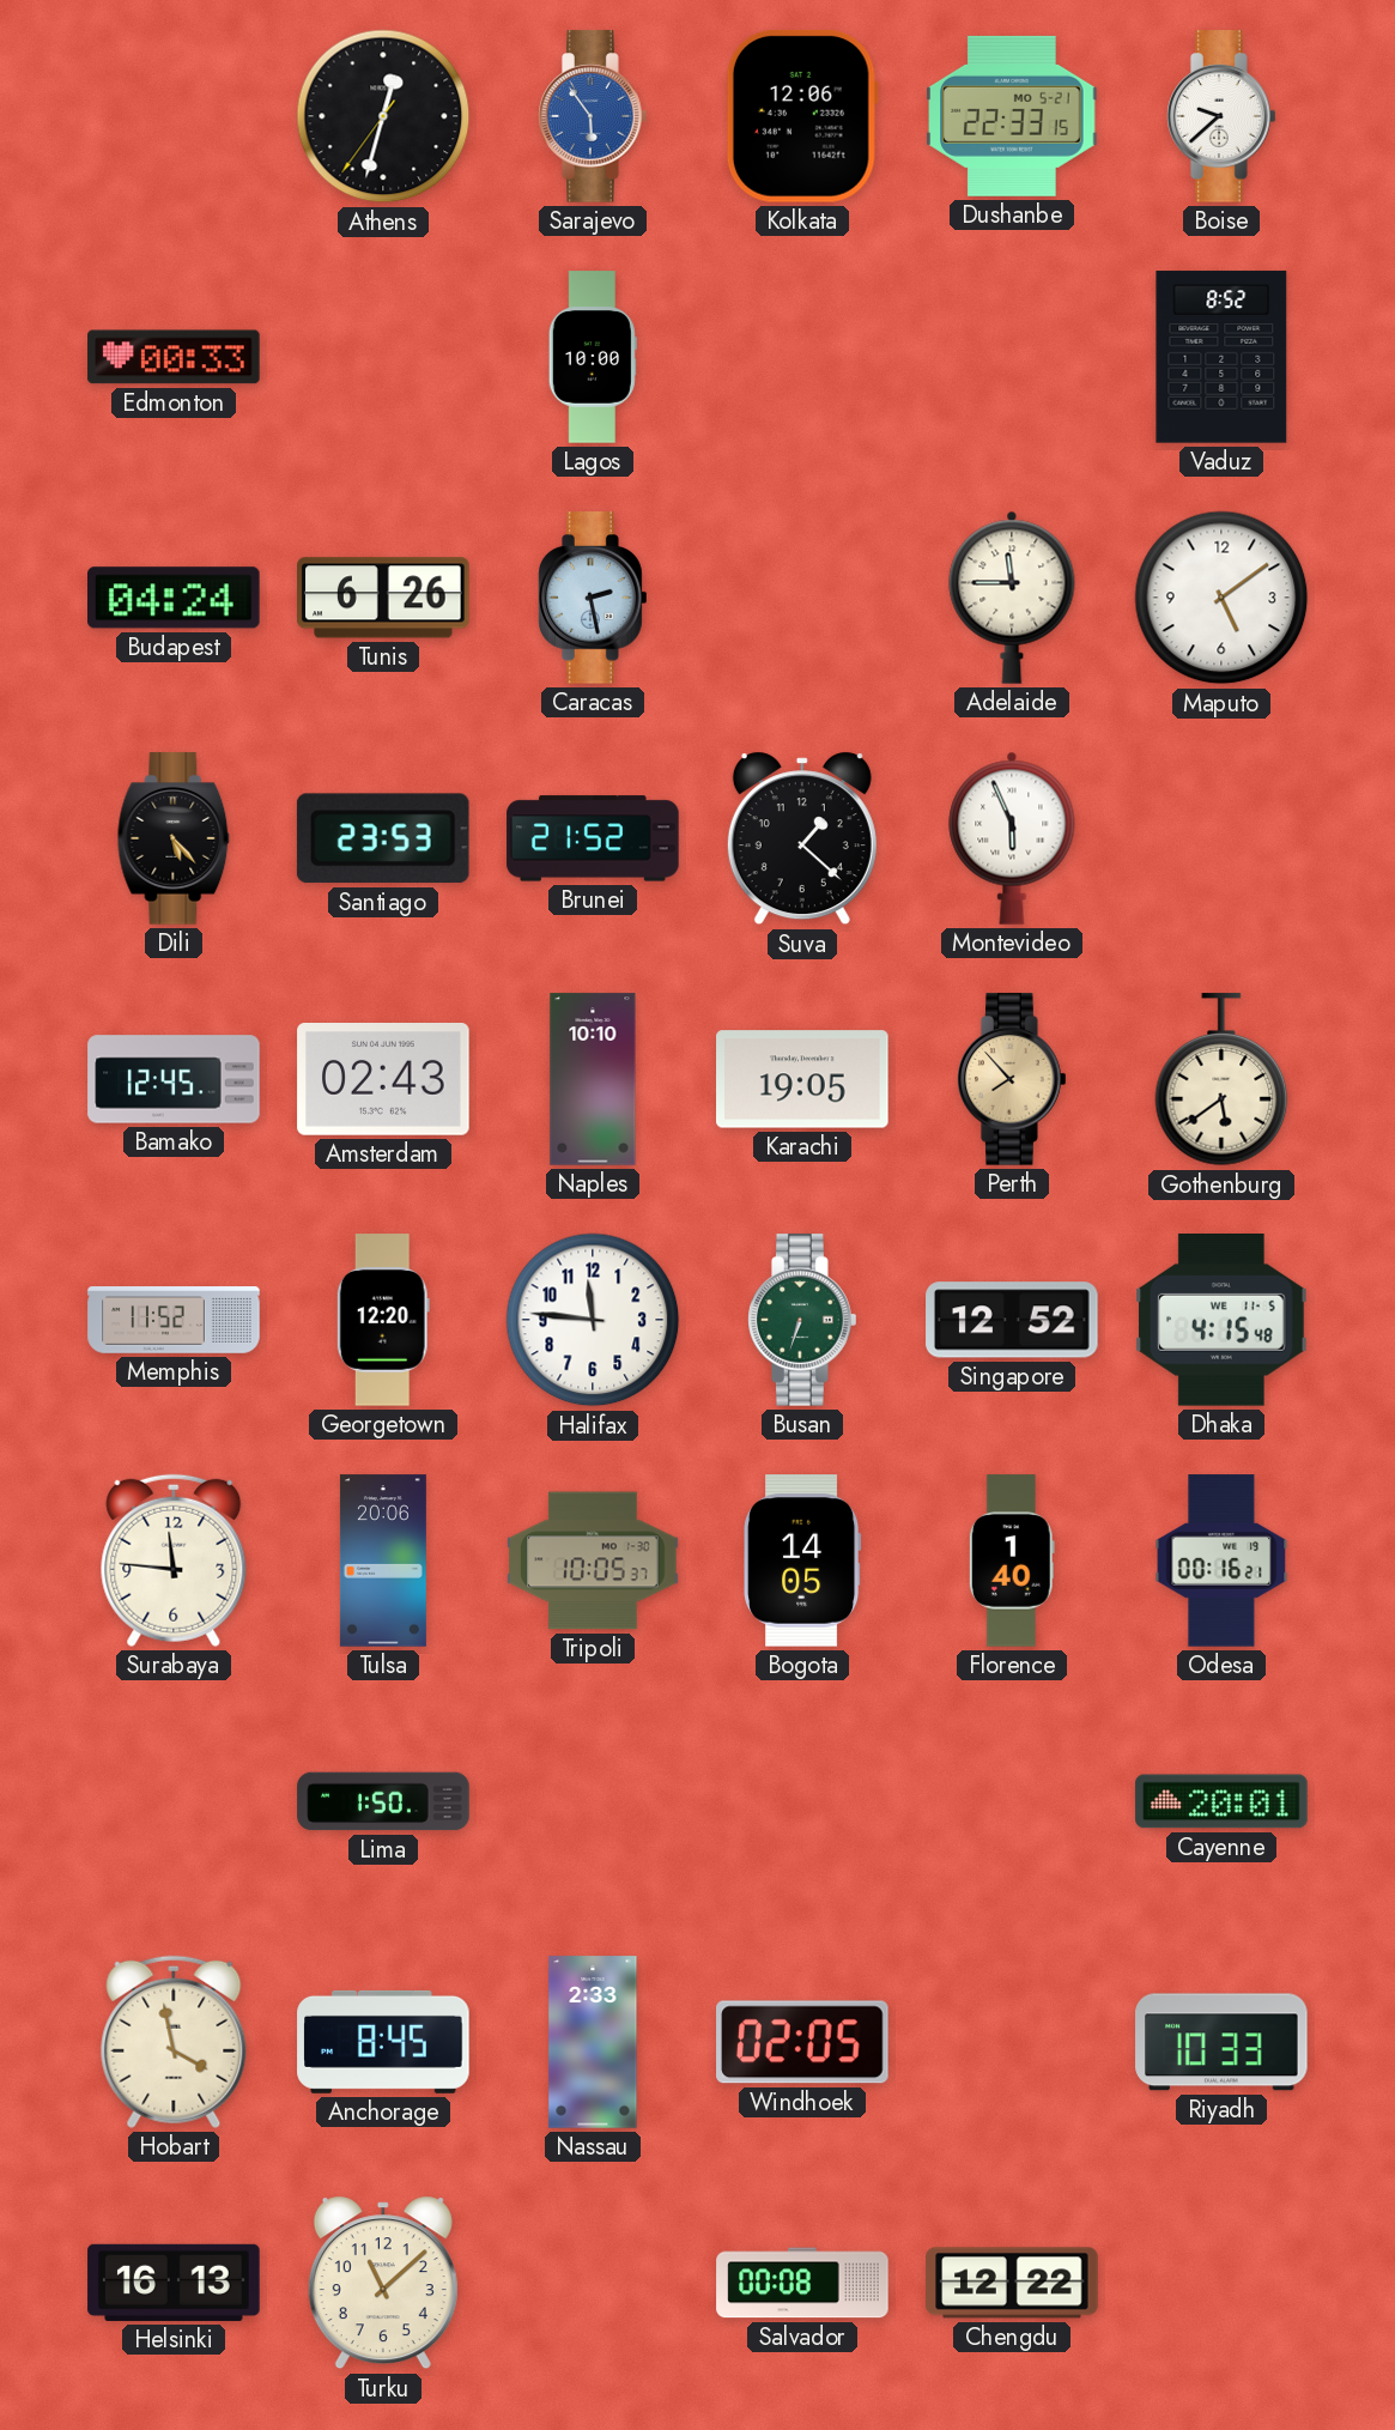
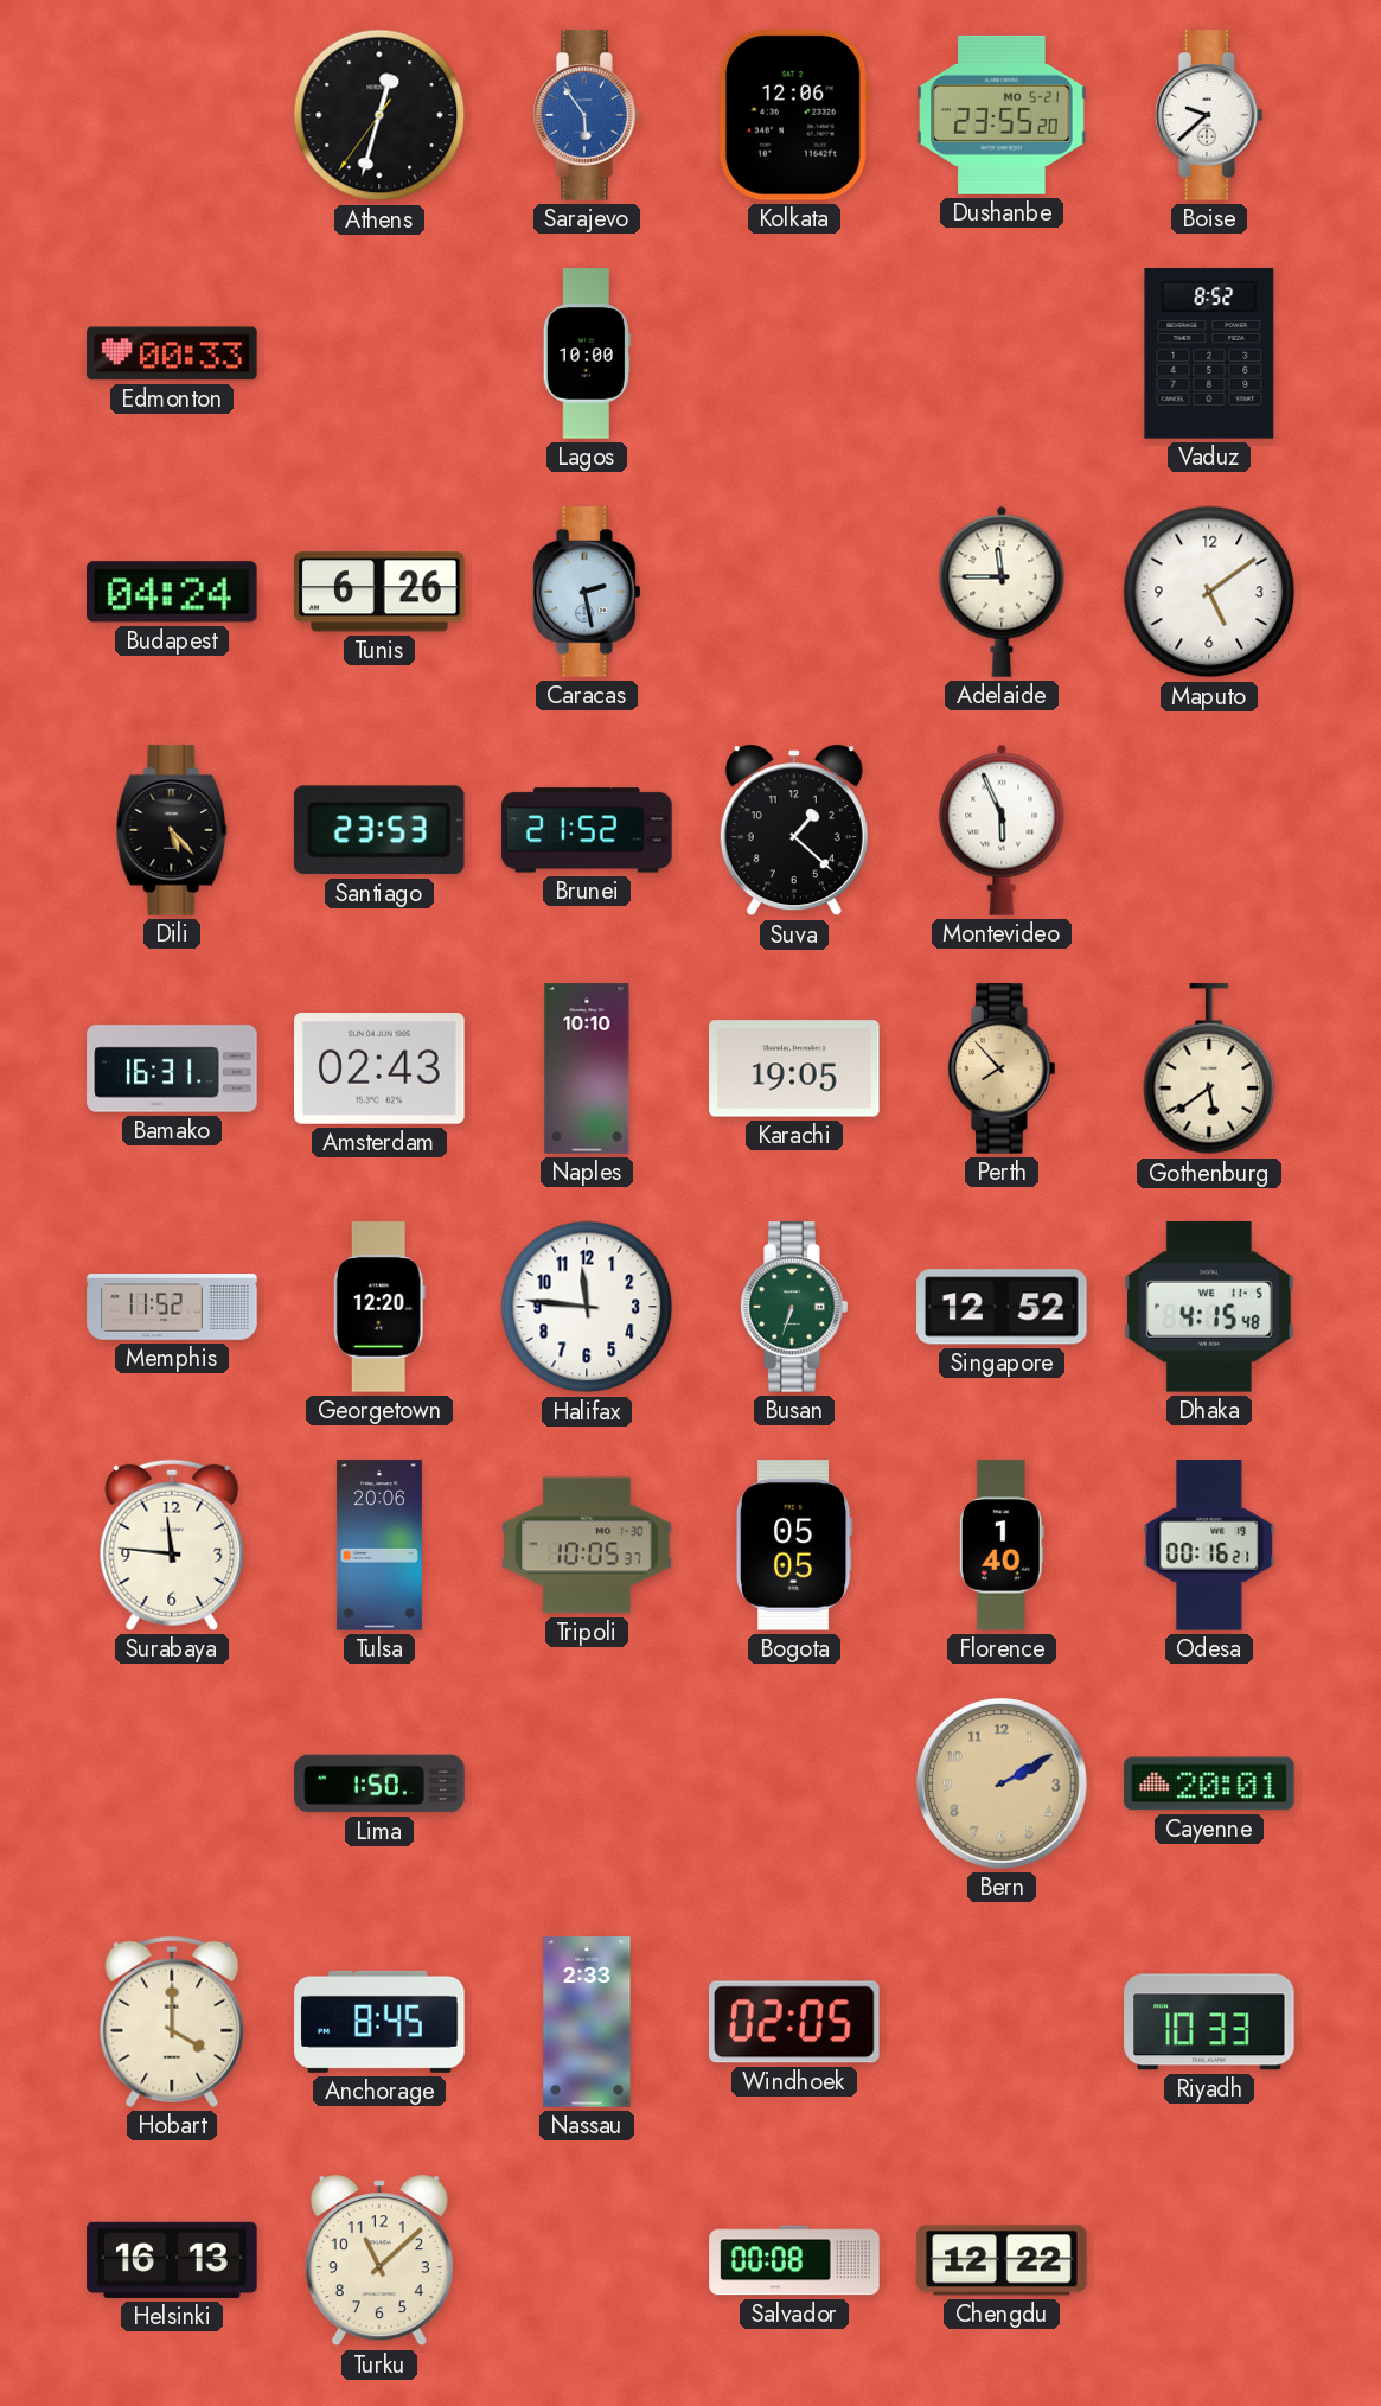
Dushanbe: 22:33 -> 23:55 (1002, 115)
Bamako: 12:45 -> 16:31 (172, 1068)
Bogota: 14:05 -> 05:05 (795, 1545)
Bern: none -> 2:10 (1002, 1783)
Hobart: 3:58 -> 4:00 (172, 2022)
